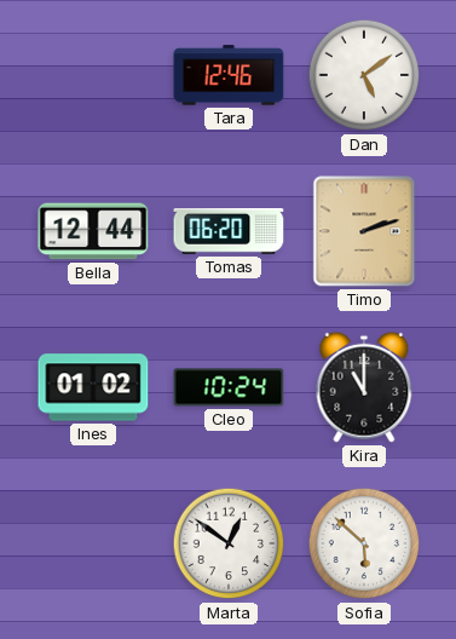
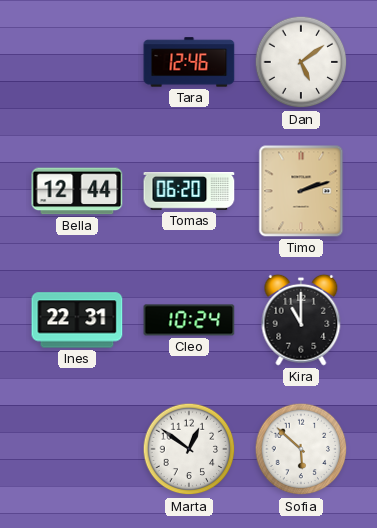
Ines: 01:02 -> 22:31 (77, 320)
